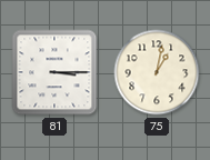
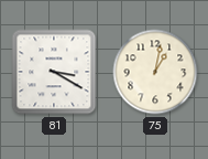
81: 3:15 -> 3:20 (54, 72)
